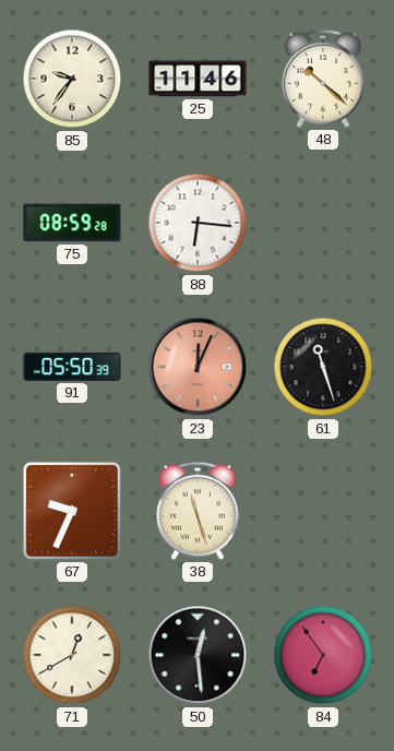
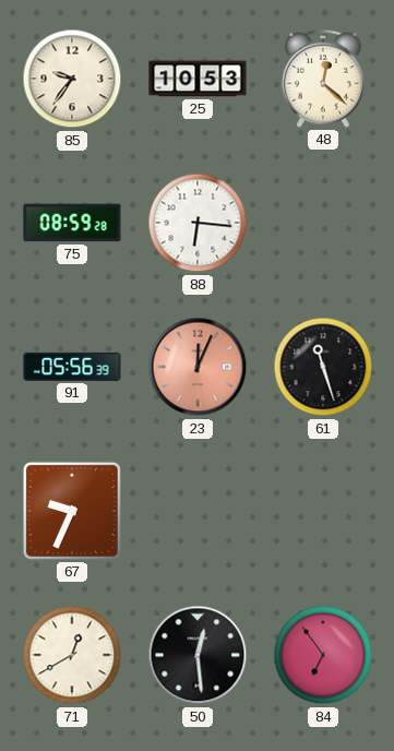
25: 11:46 -> 10:53 (198, 79)
48: 10:22 -> 12:22 (323, 79)
91: 05:50 -> 05:56 (72, 367)
38: 11:27 -> none (198, 511)
